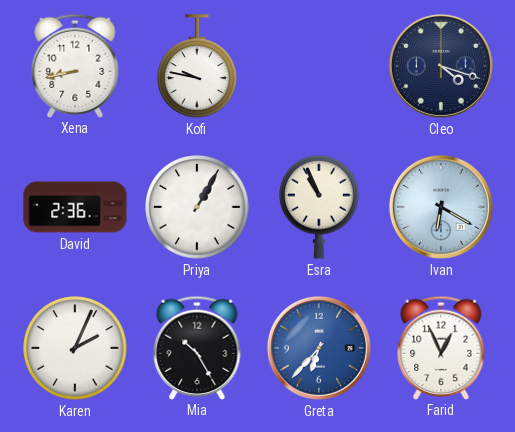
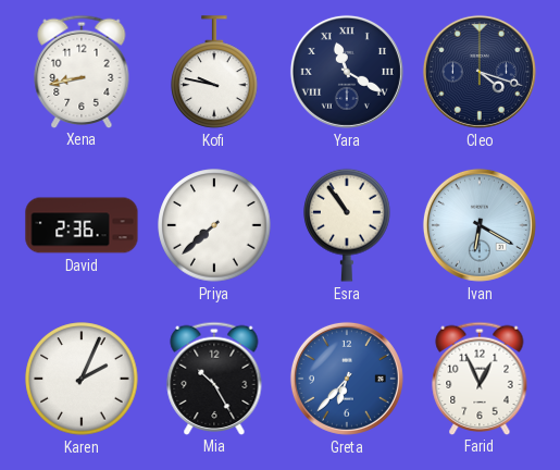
Yara: none -> 11:20 (347, 72)
Priya: 1:05 -> 7:38 (214, 225)
Esra: 10:56 -> 10:54 (347, 225)
